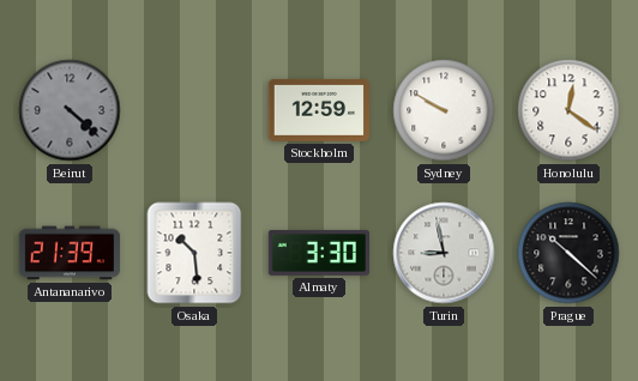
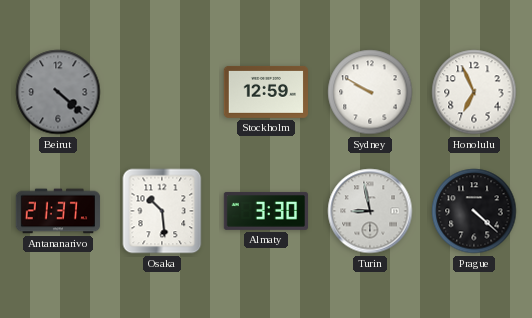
Honolulu: 12:21 -> 6:56 (474, 92)
Antananarivo: 21:39 -> 21:37 (58, 211)
Prague: 10:22 -> 4:22 (474, 211)
